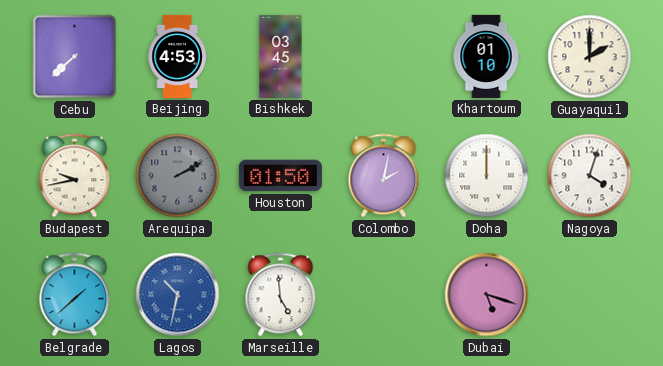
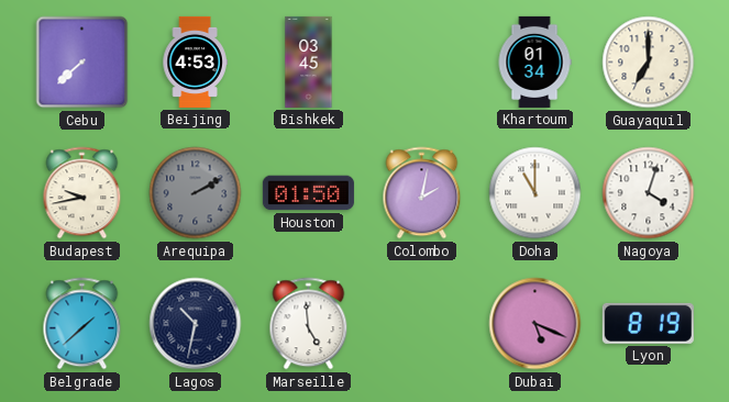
Khartoum: 01:10 -> 01:34 (534, 62)
Guayaquil: 2:00 -> 7:00 (649, 63)
Doha: 12:00 -> 11:00 (535, 193)
Lagos dial: blue -> navy (196, 324)
Dubai: 5:18 -> 5:19 (535, 324)
Lyon: none -> 8:19 (648, 323)
